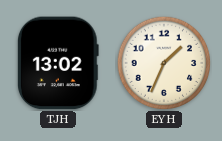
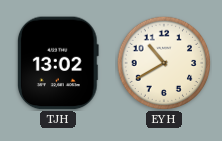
EYH: 1:34 -> 10:40 (164, 63)
